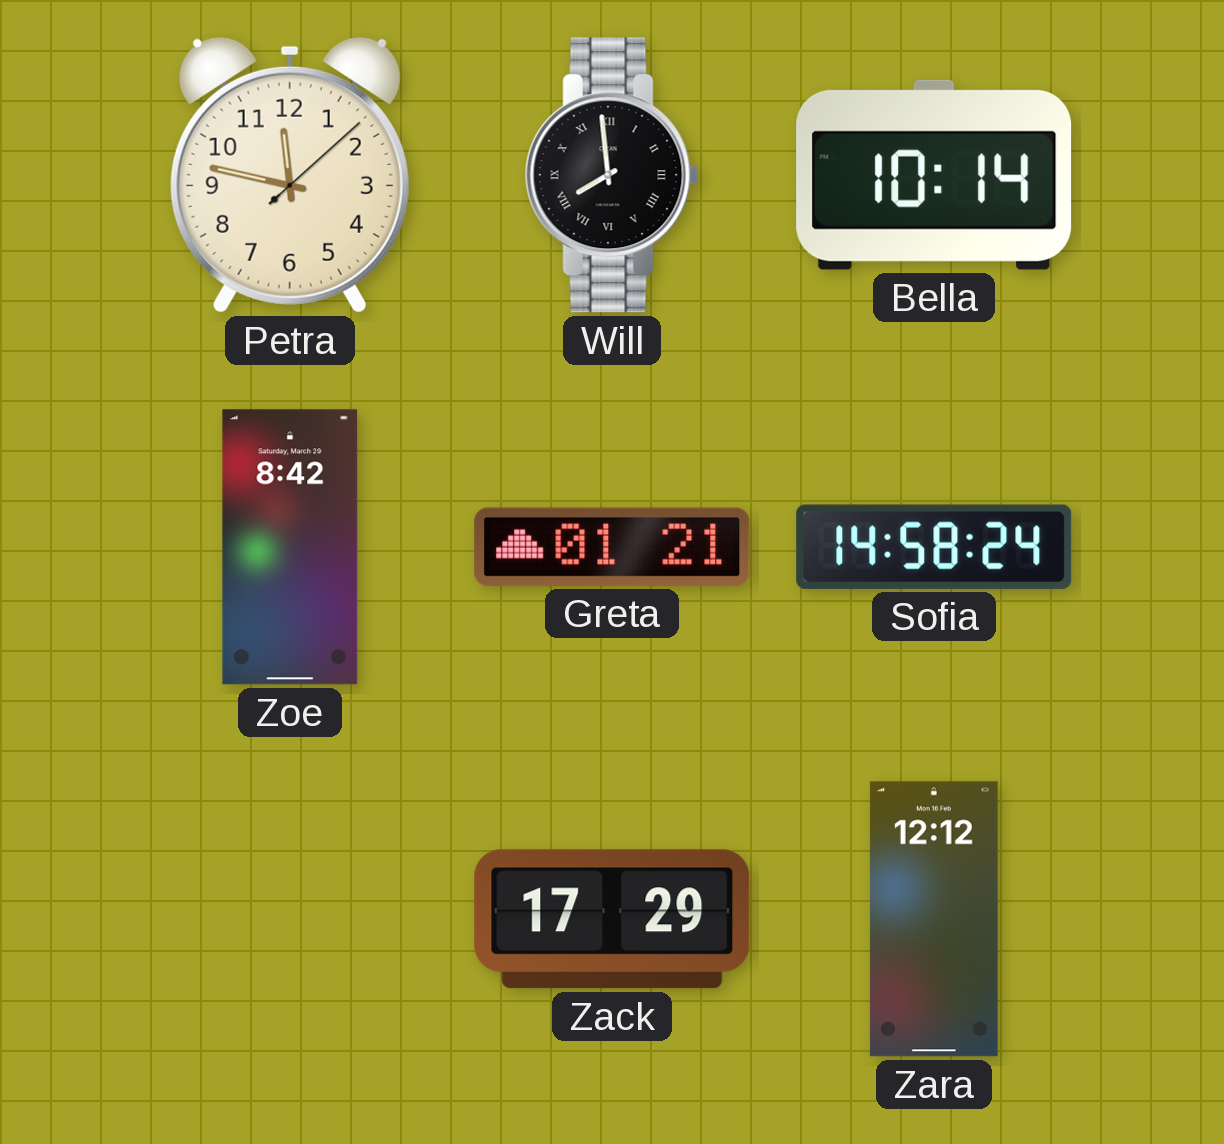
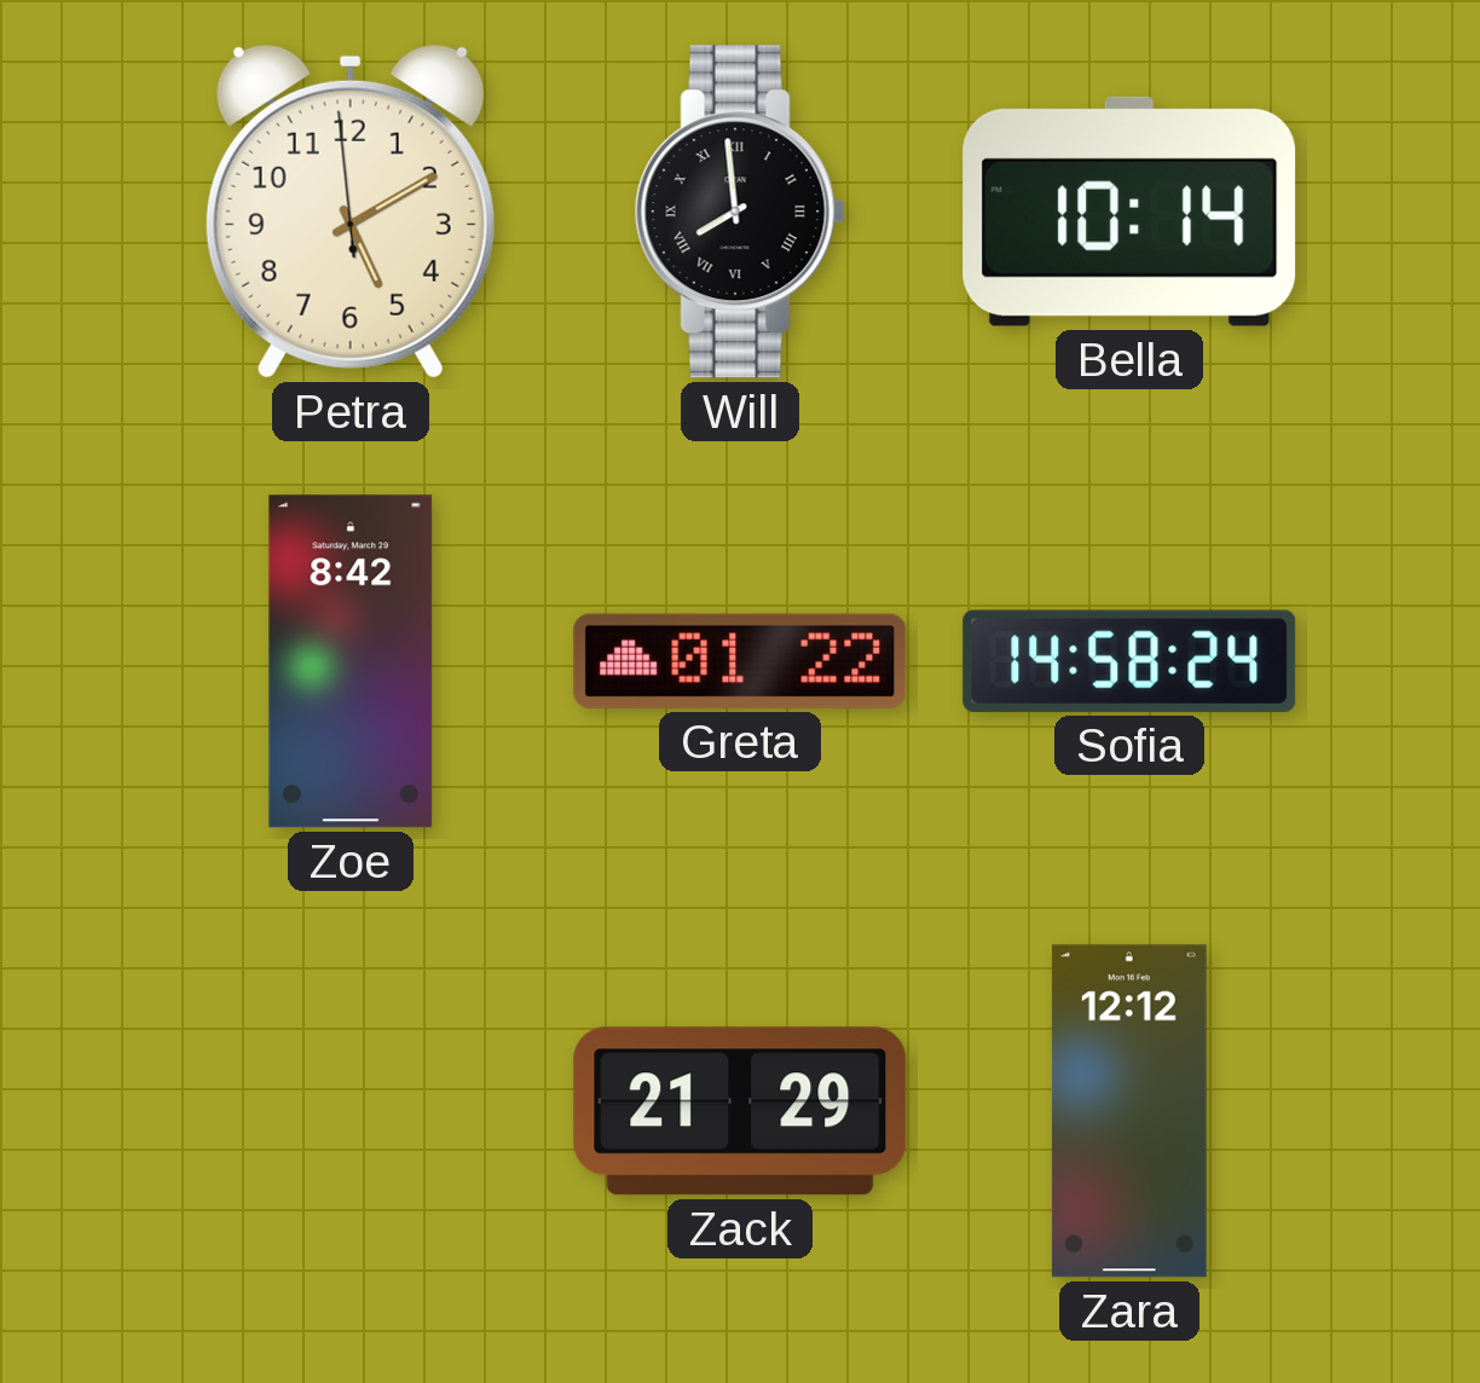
Petra: 11:47 -> 5:09 (351, 212)
Greta: 01:21 -> 01:22 (740, 661)
Zack: 17:29 -> 21:29 (740, 1111)
